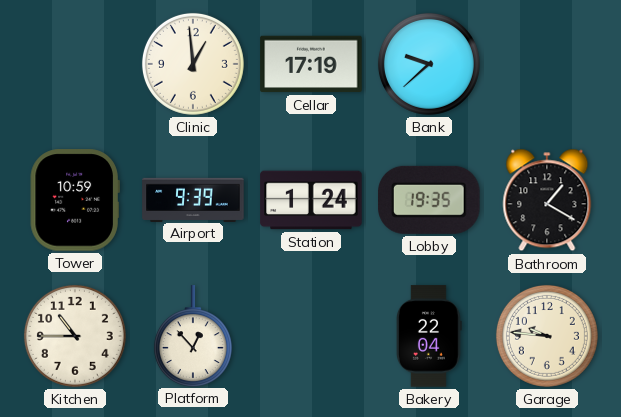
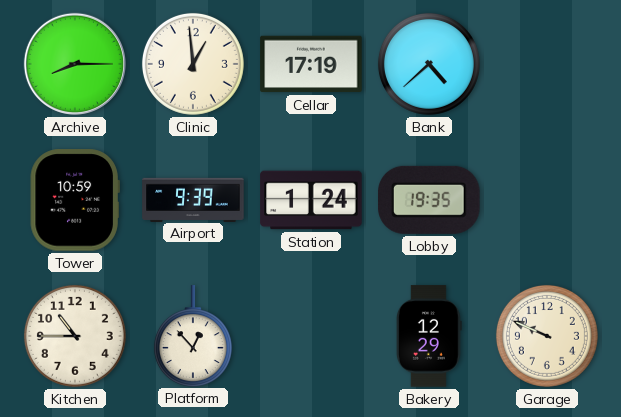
Archive: none -> 8:15 (75, 64)
Bank: 9:38 -> 4:38 (429, 64)
Bathroom: 1:20 -> none (547, 200)
Bakery: 22:04 -> 12:29 (429, 336)
Garage: 9:46 -> 9:49 (547, 336)
